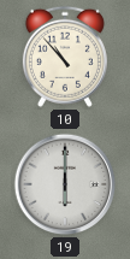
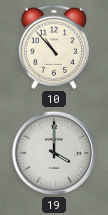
19: 6:00 -> 4:00 (54, 153)
